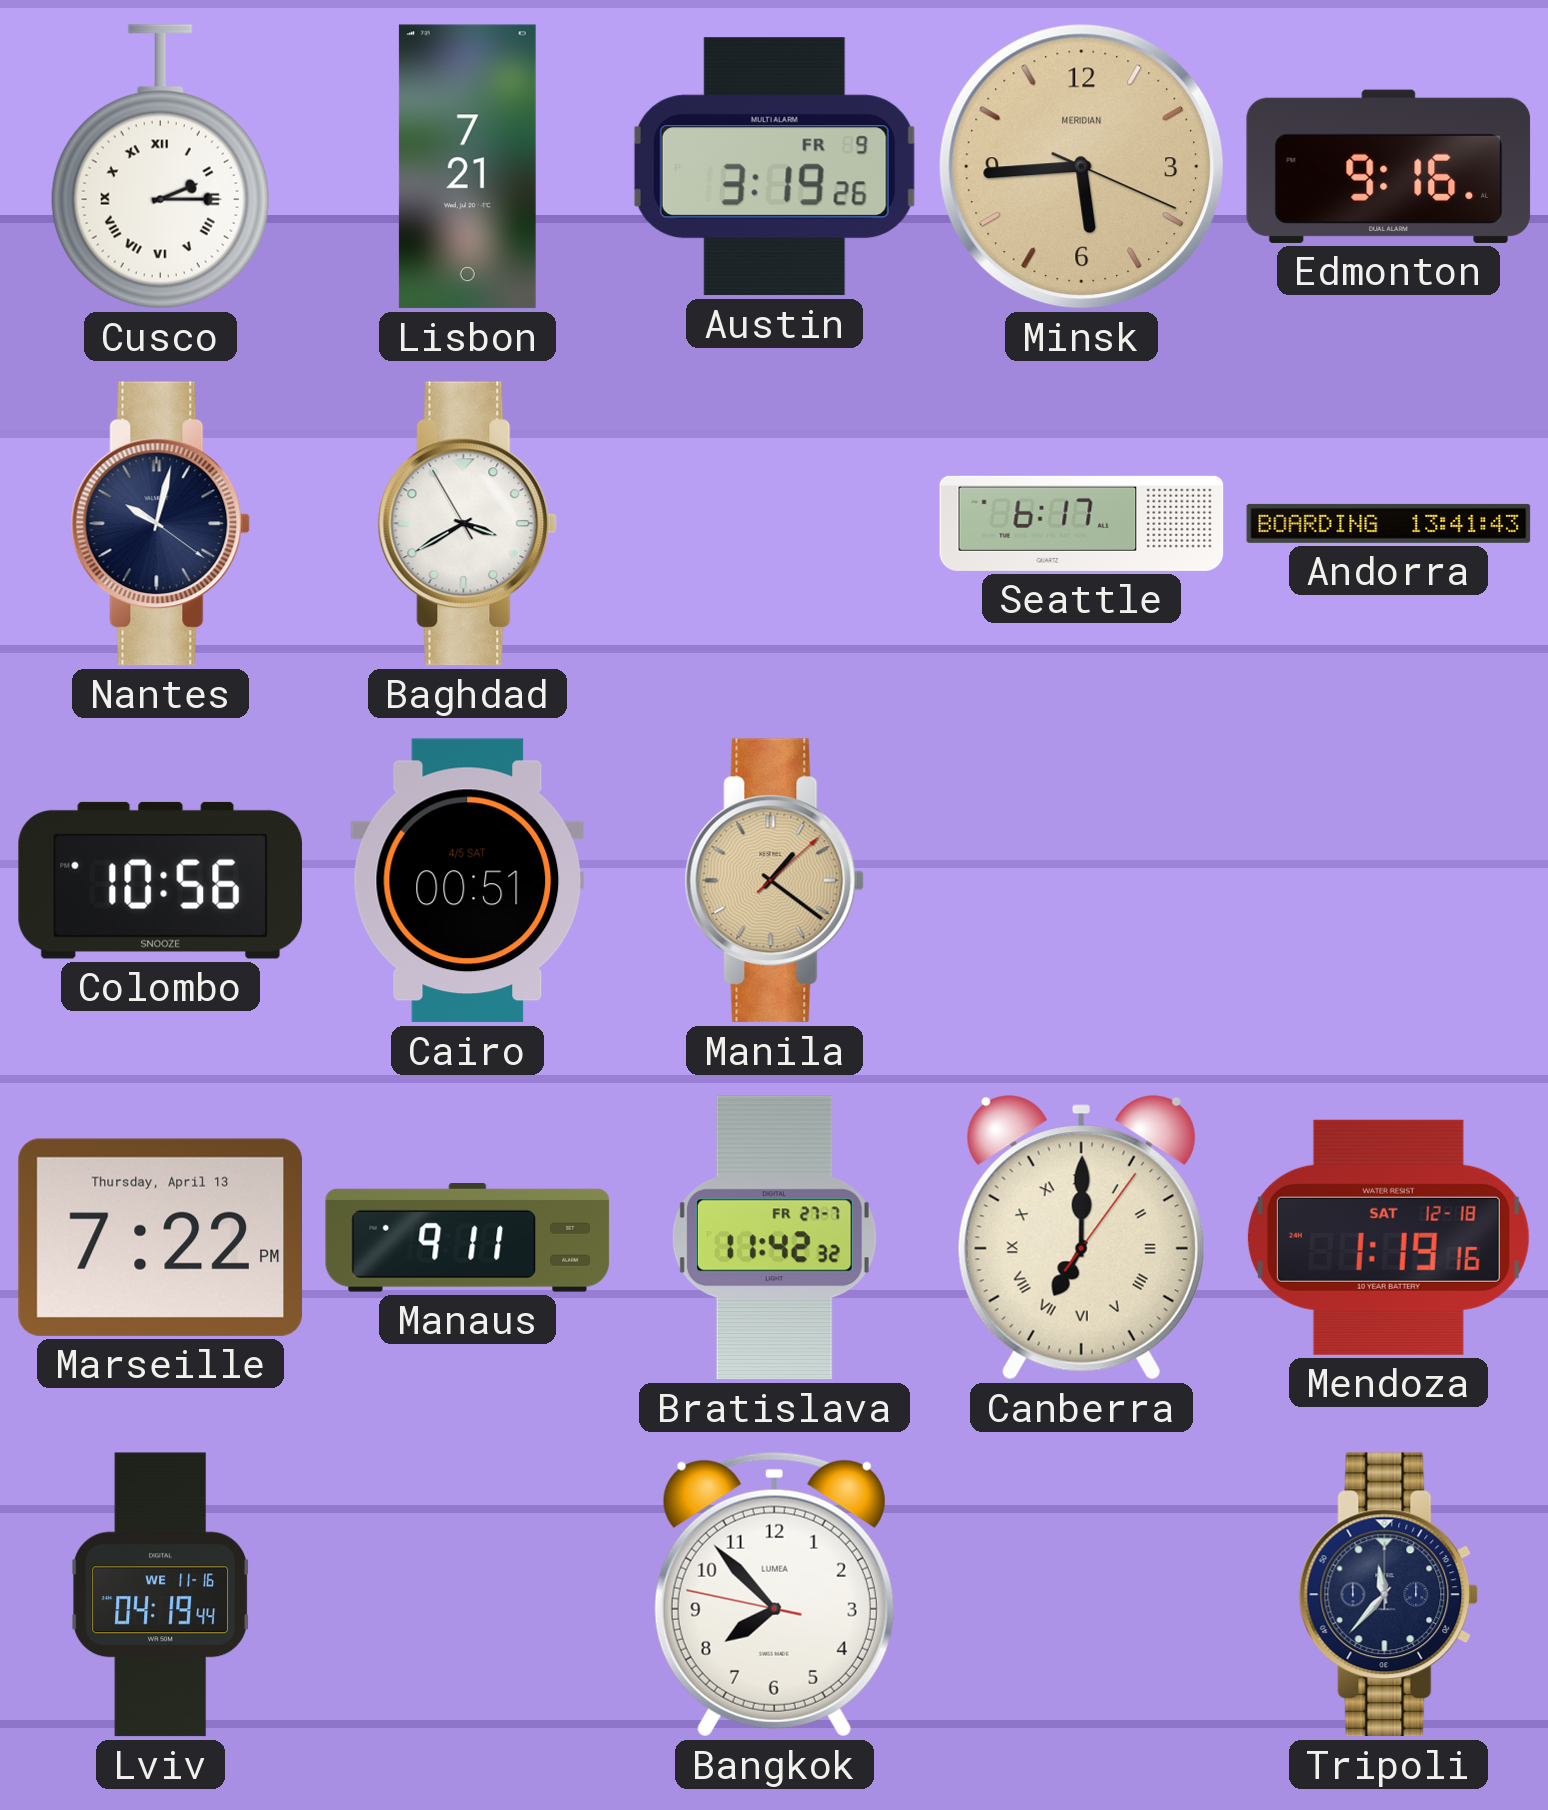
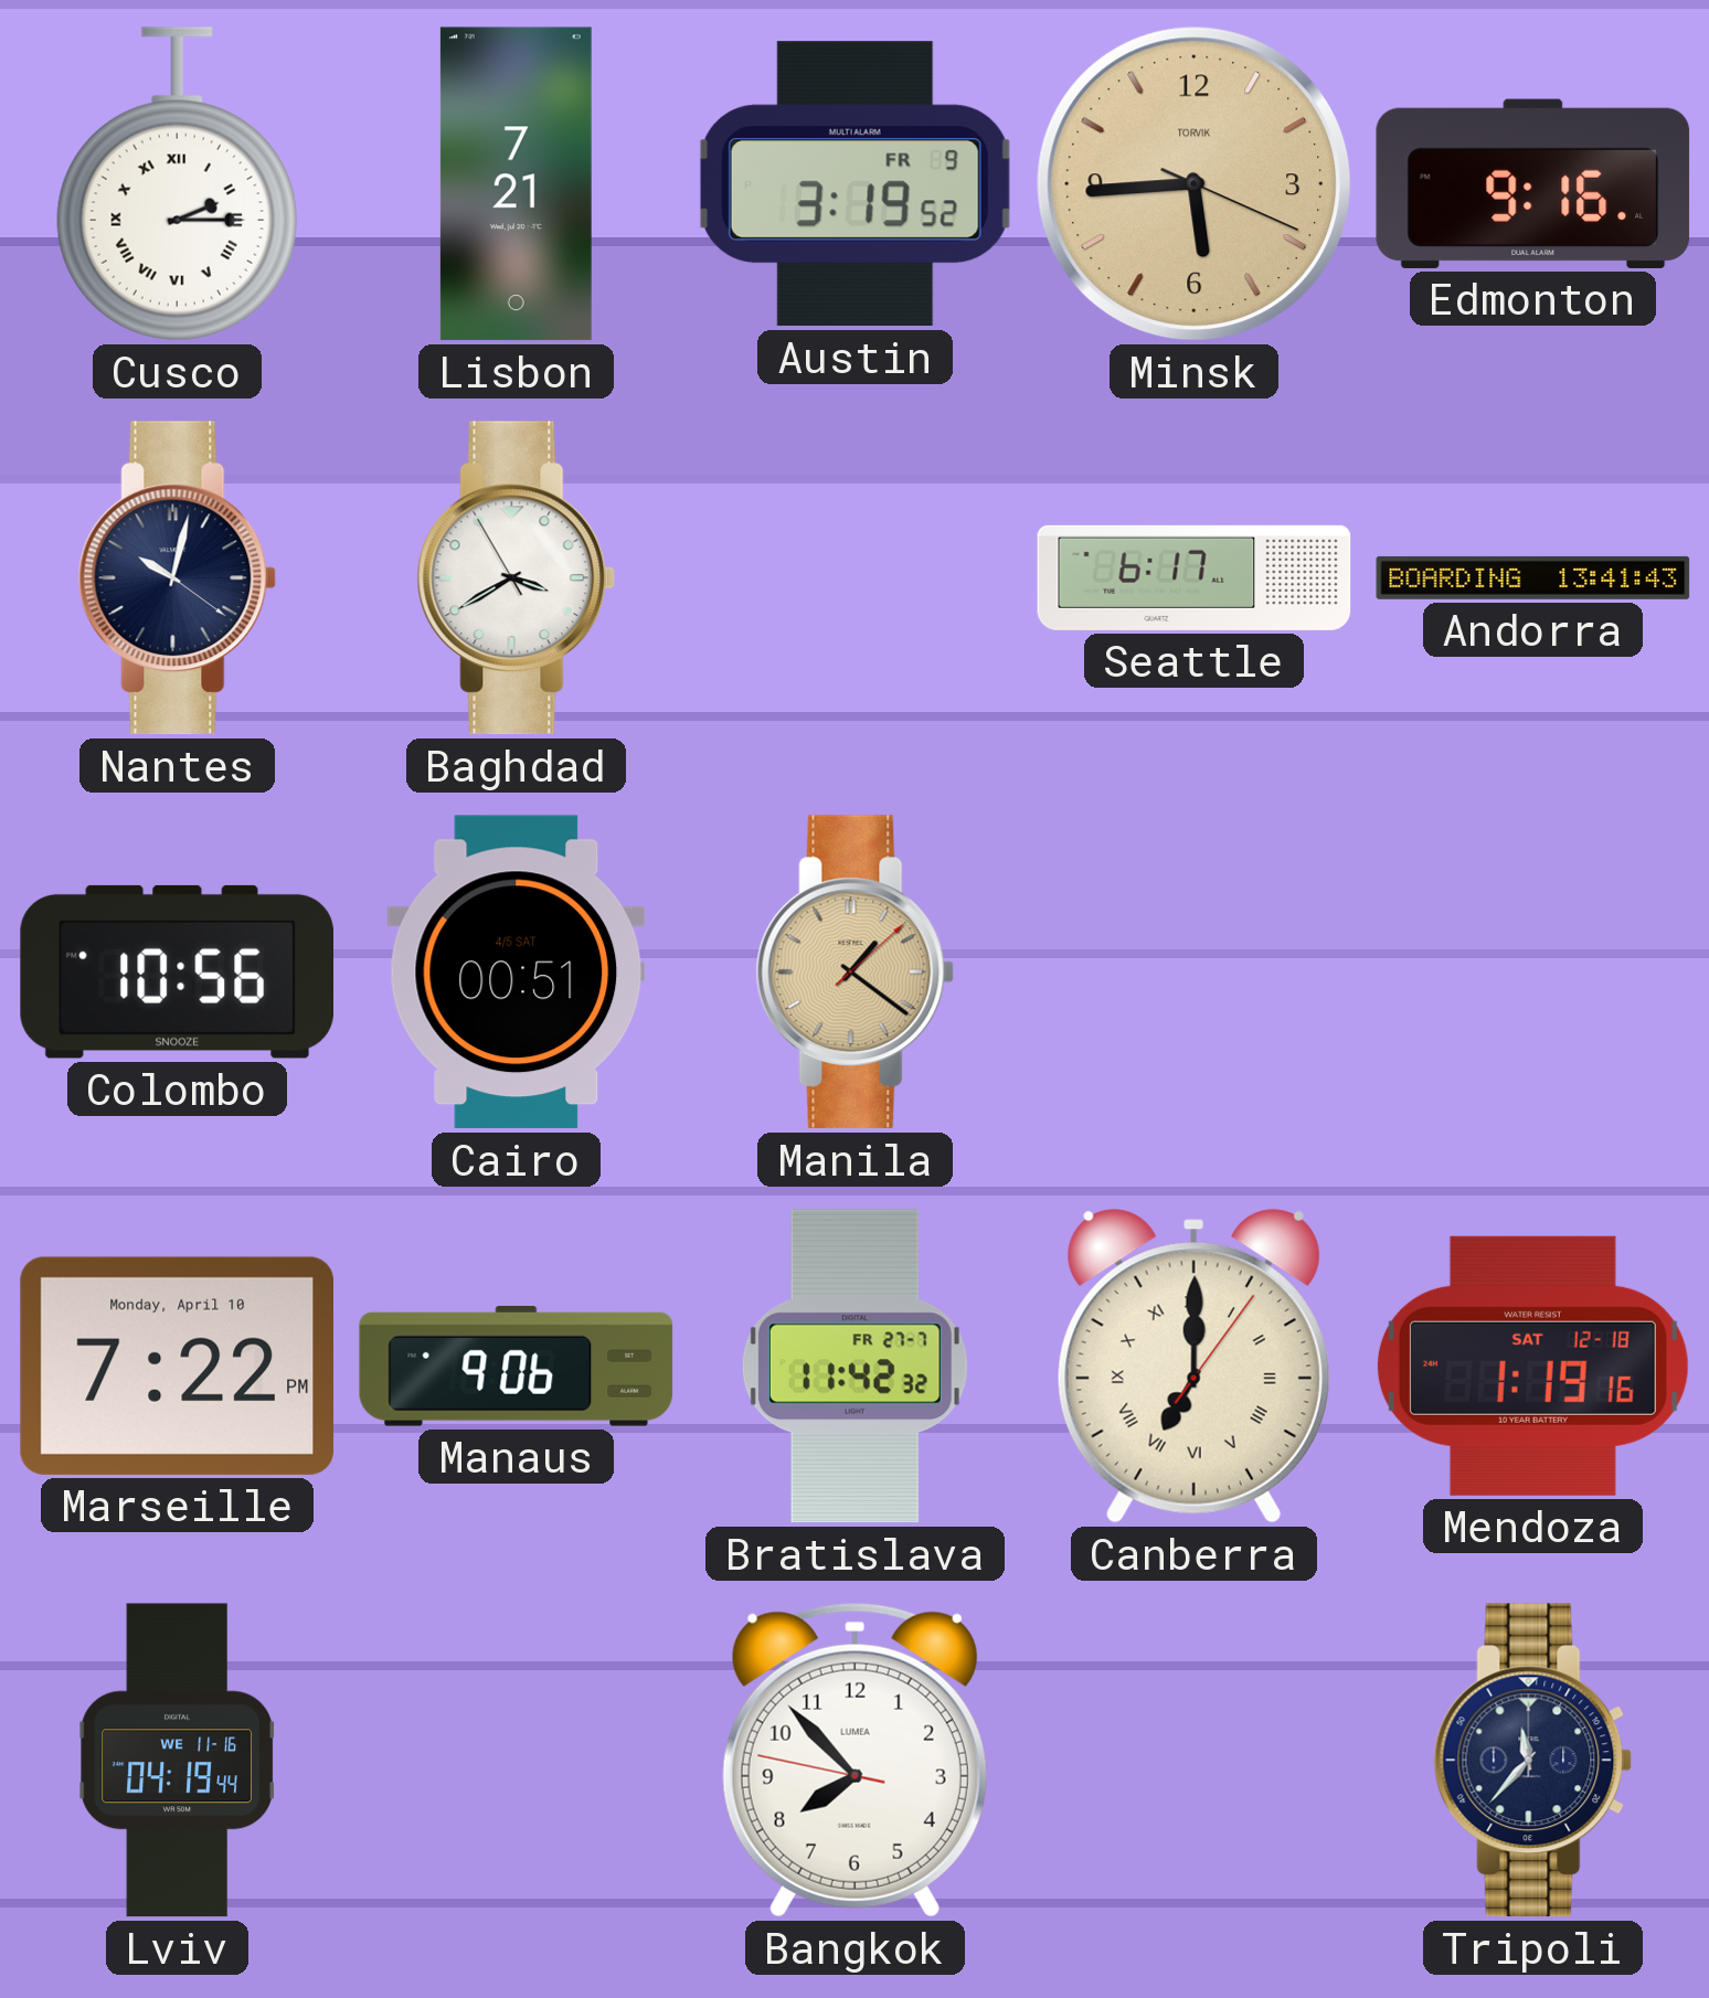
Austin: 3:19:26 -> 3:19:52 (855, 184)
Minsk brand: MERIDIAN -> TORVIK (1195, 184)
Marseille date: Thursday, April 13 -> Monday, April 10 (177, 1365)
Manaus: 9:11 -> 9:06 (517, 1367)
